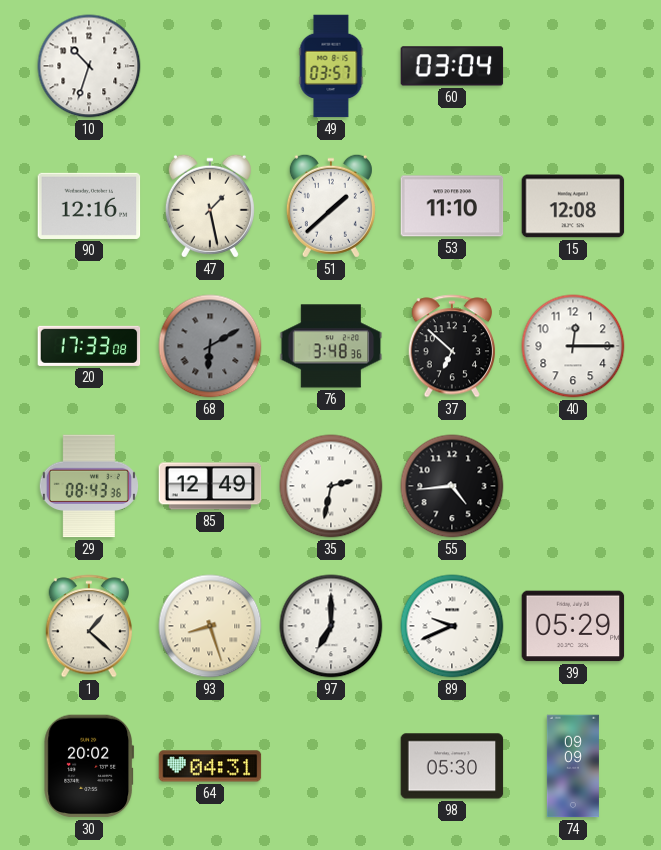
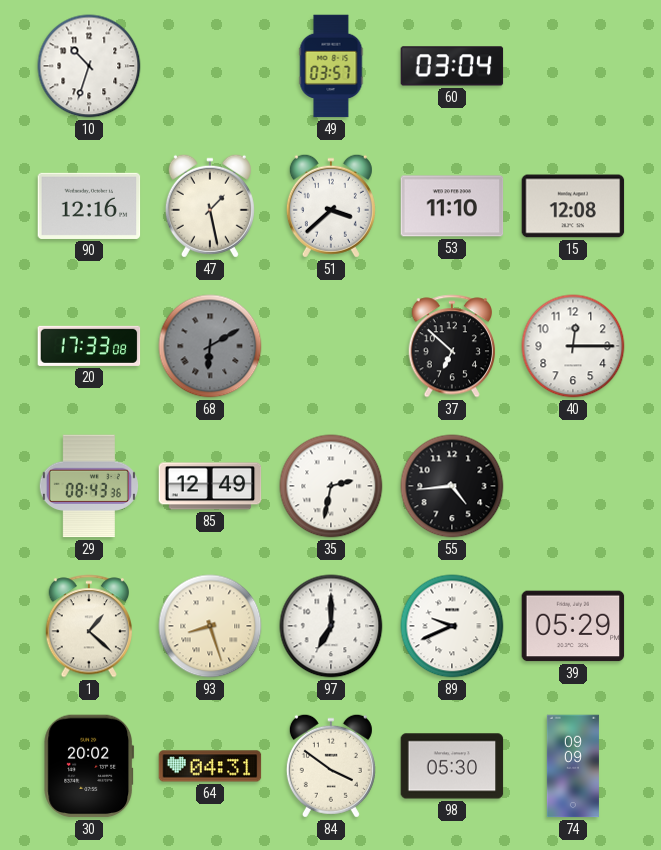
51: 1:38 -> 3:38 (331, 206)
76: 3:48 -> none (331, 346)
84: none -> 3:51 (331, 766)
